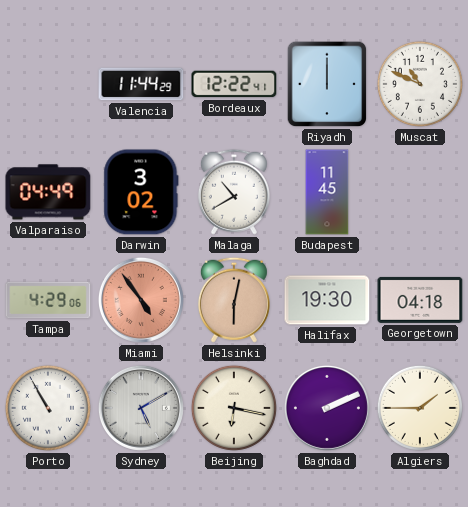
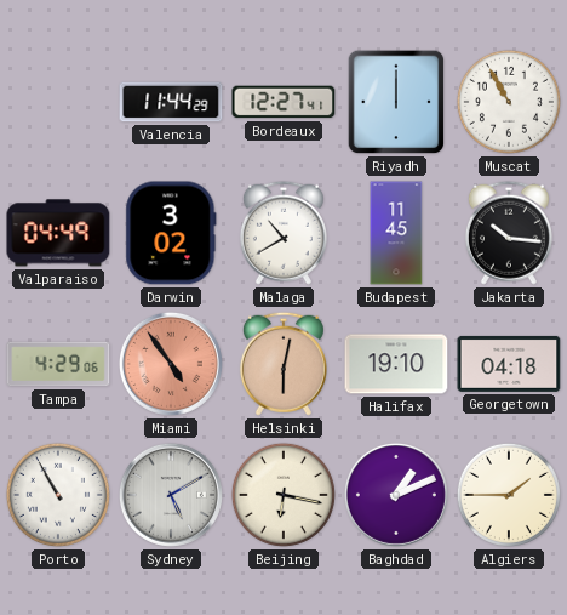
Bordeaux: 12:22 -> 12:27 (283, 102)
Muscat: 10:49 -> 10:55 (509, 102)
Jakarta: none -> 10:16 (509, 233)
Halifax: 19:30 -> 19:10 (396, 364)
Baghdad: 2:11 -> 1:11 (396, 495)
